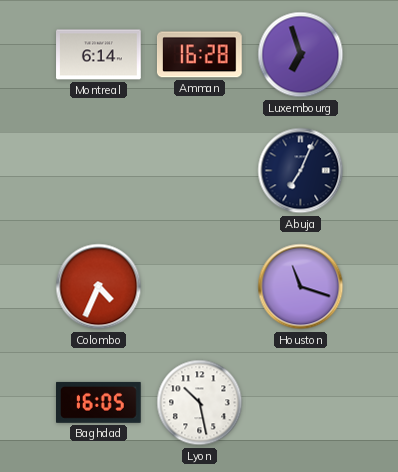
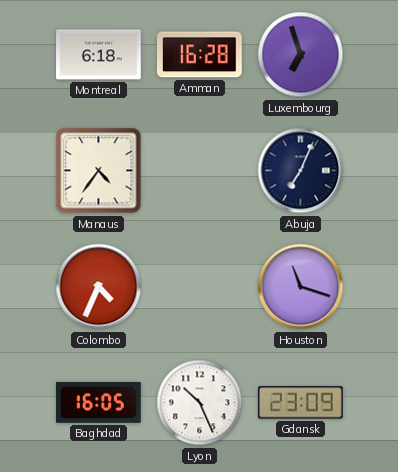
Montreal: 6:14 -> 6:18 (99, 55)
Manaus: none -> 4:36 (99, 171)
Lyon: 10:28 -> 10:26 (200, 403)
Gdansk: none -> 23:09 (301, 403)
